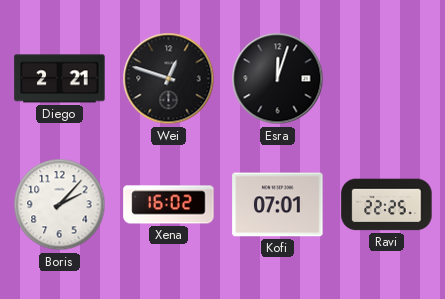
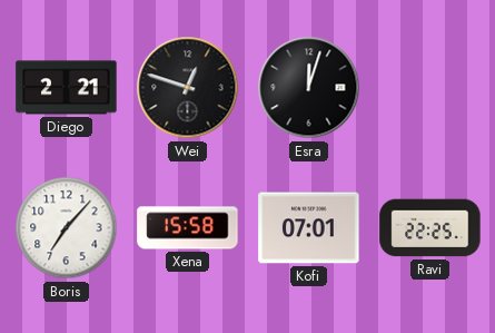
Boris: 2:07 -> 7:07 (67, 228)
Xena: 16:02 -> 15:58 (188, 228)
